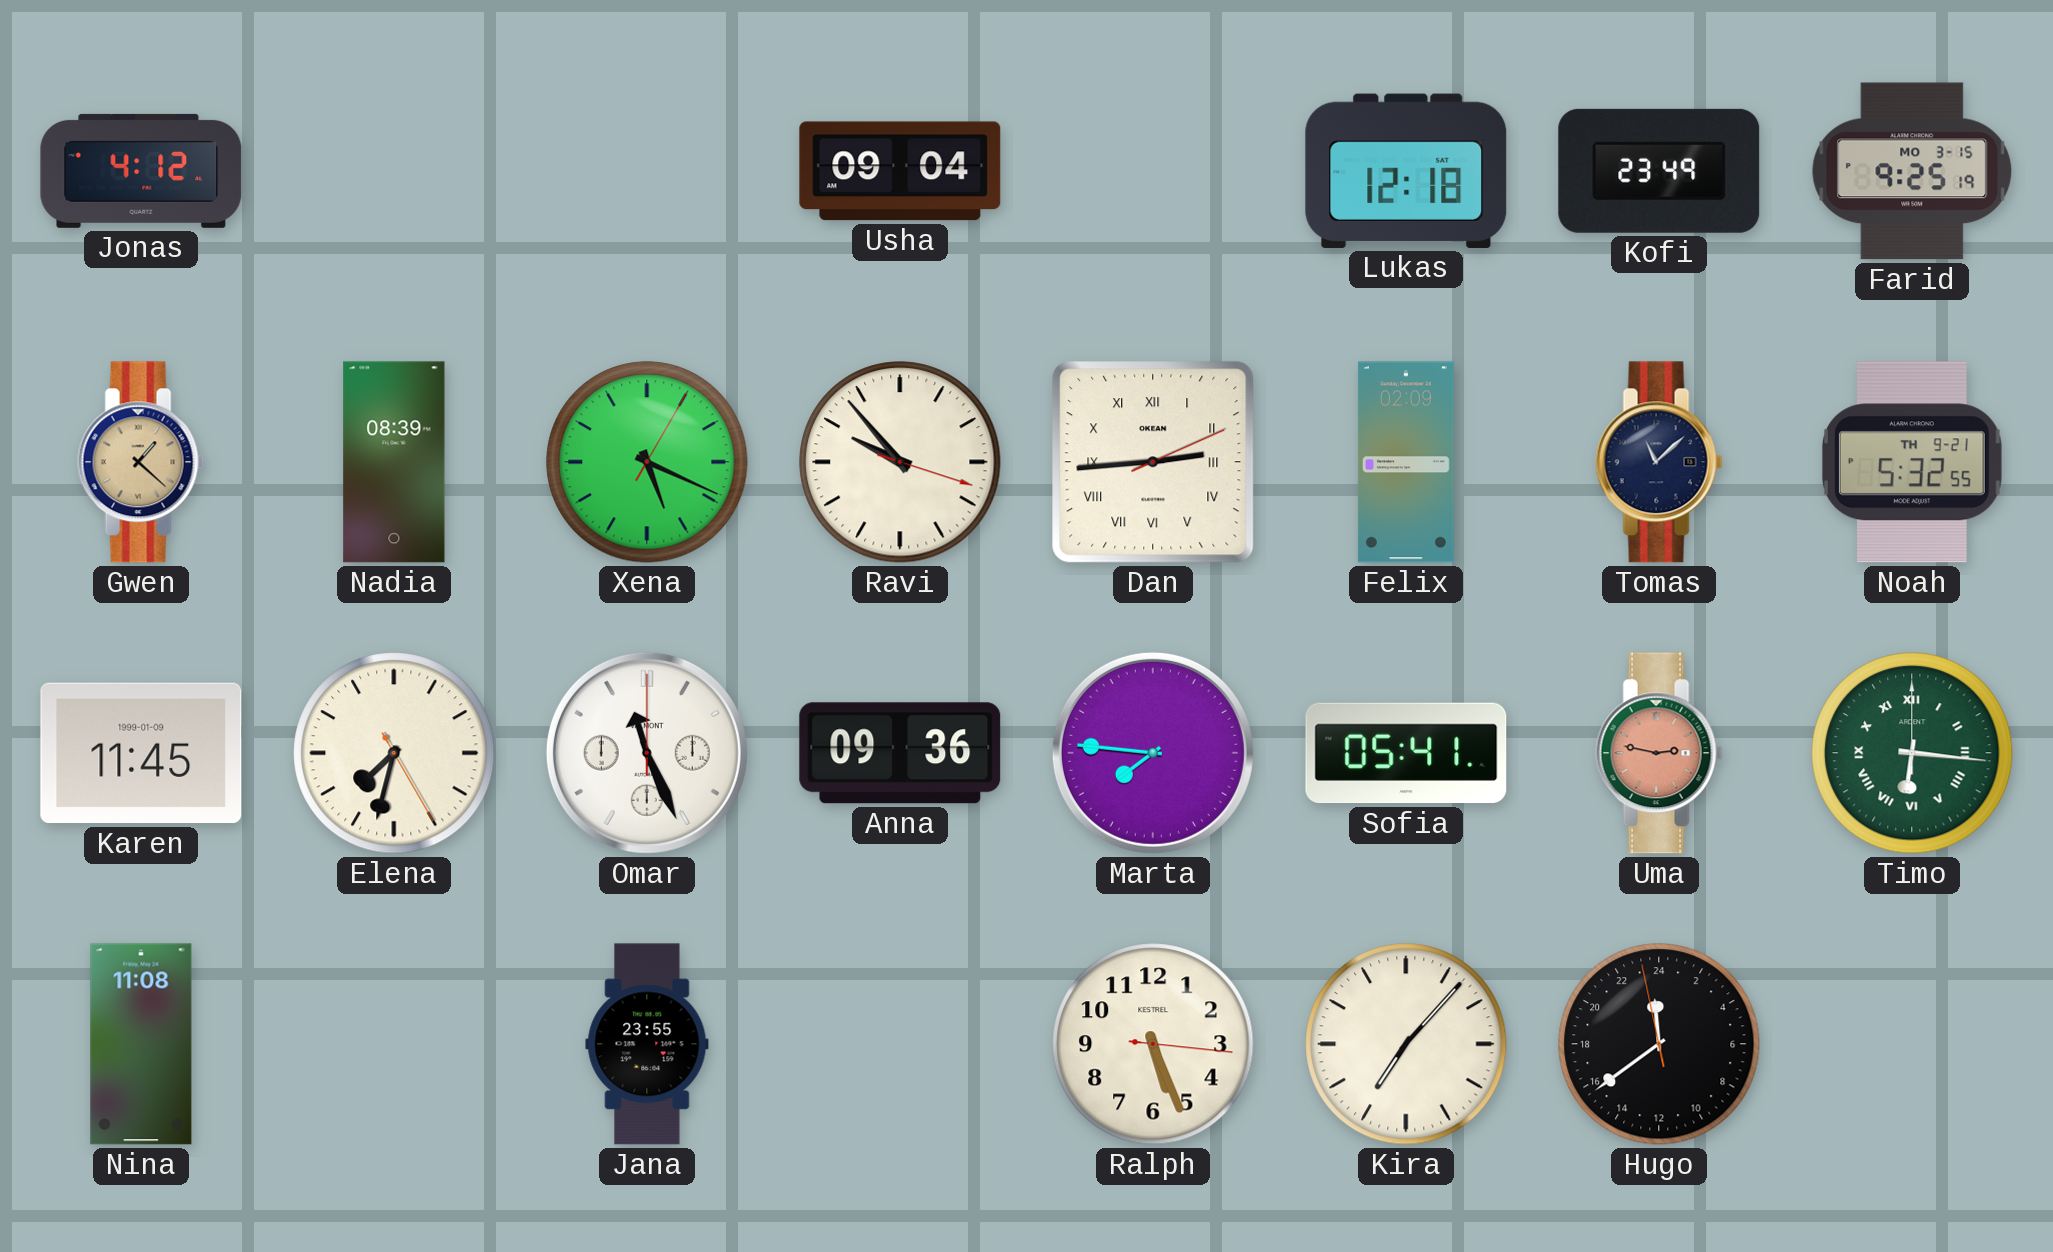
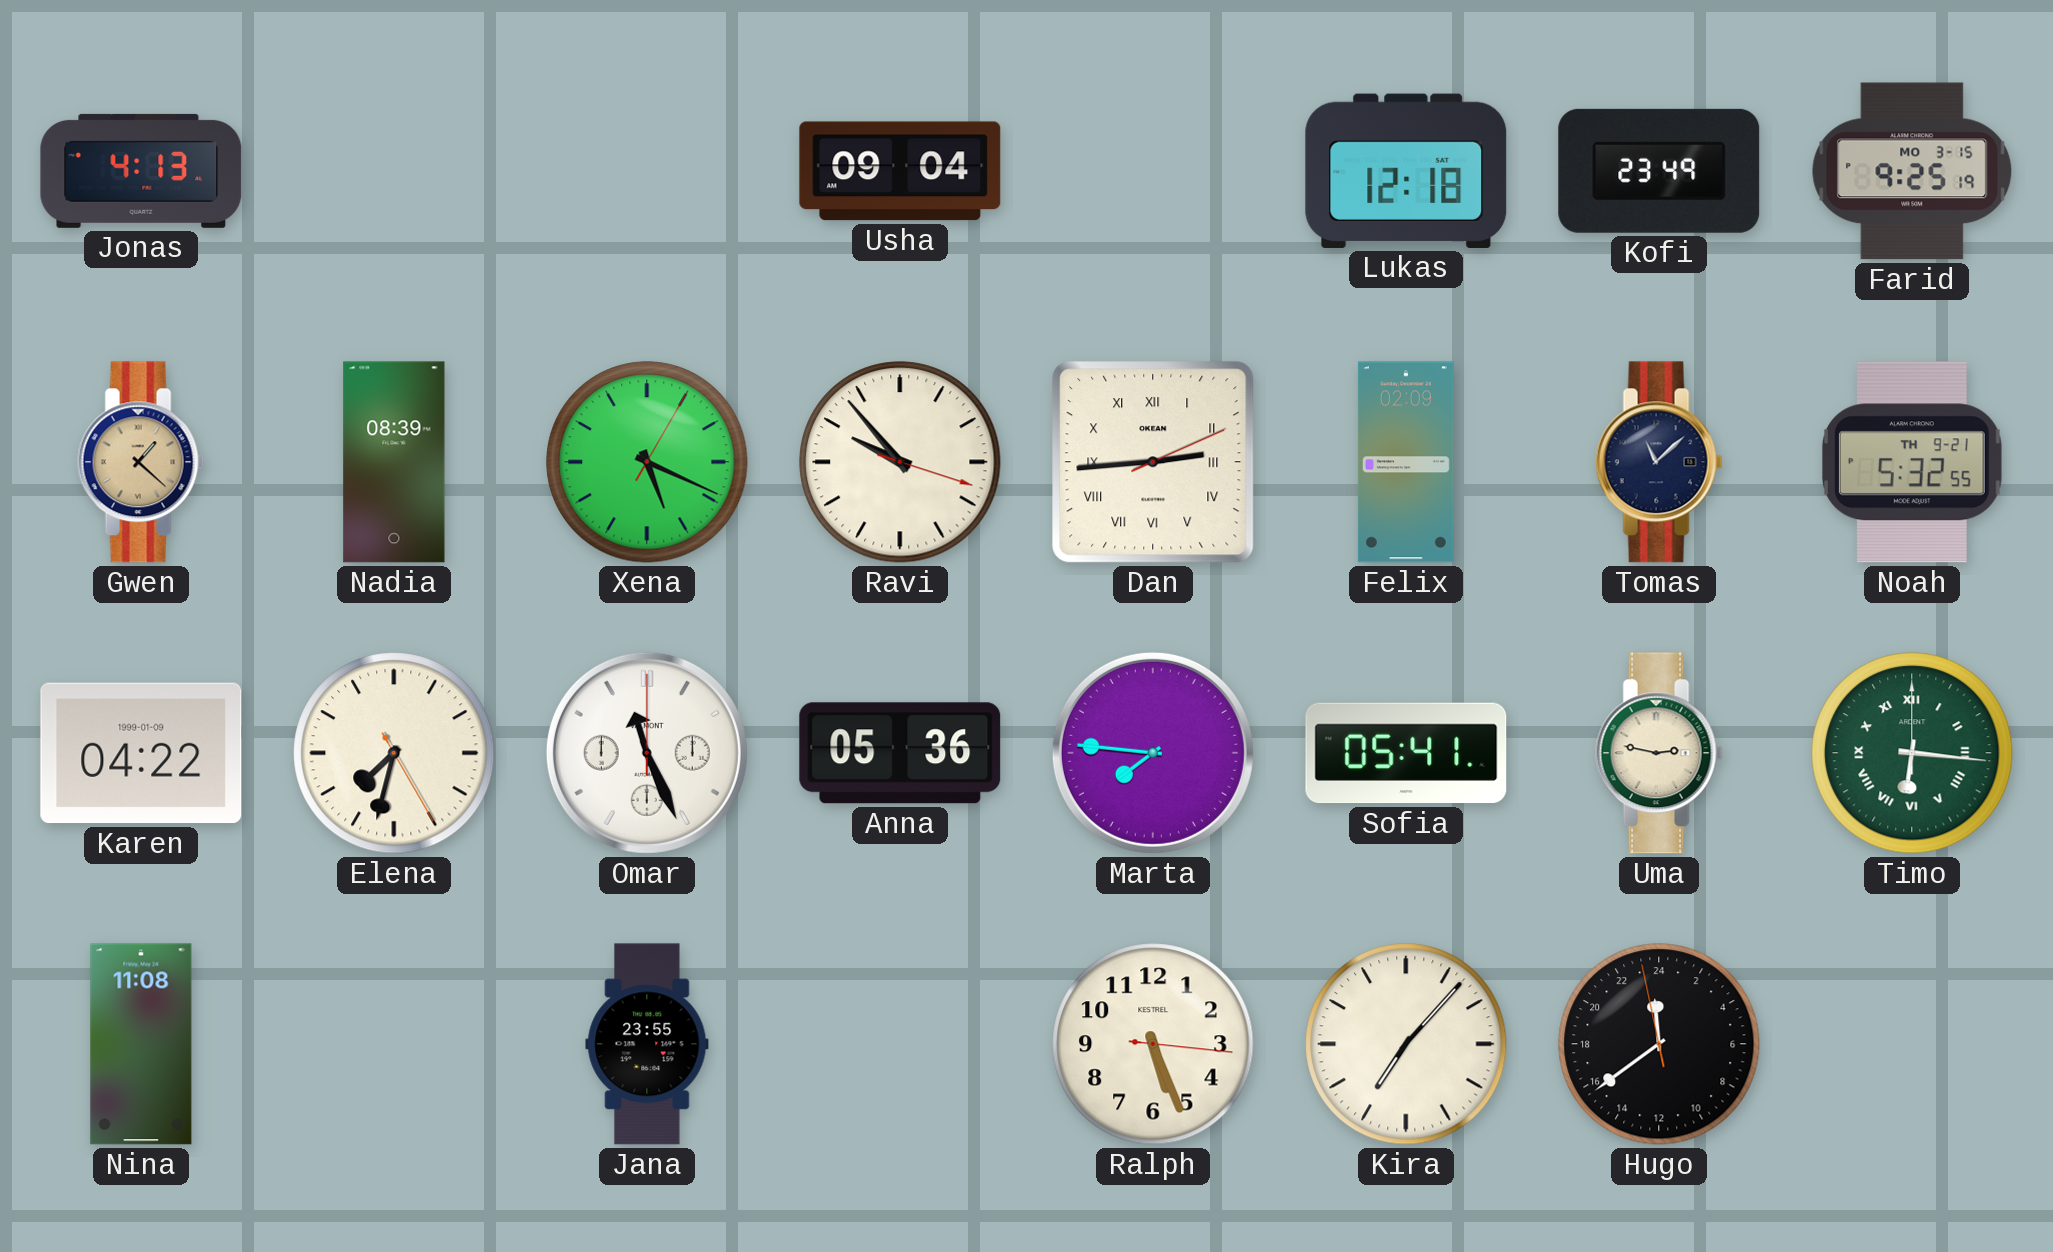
Jonas: 4:12 -> 4:13 (141, 171)
Karen: 11:45 -> 04:22 (141, 753)
Anna: 09:36 -> 05:36 (900, 753)
Uma dial: salmon -> cream (1659, 753)
